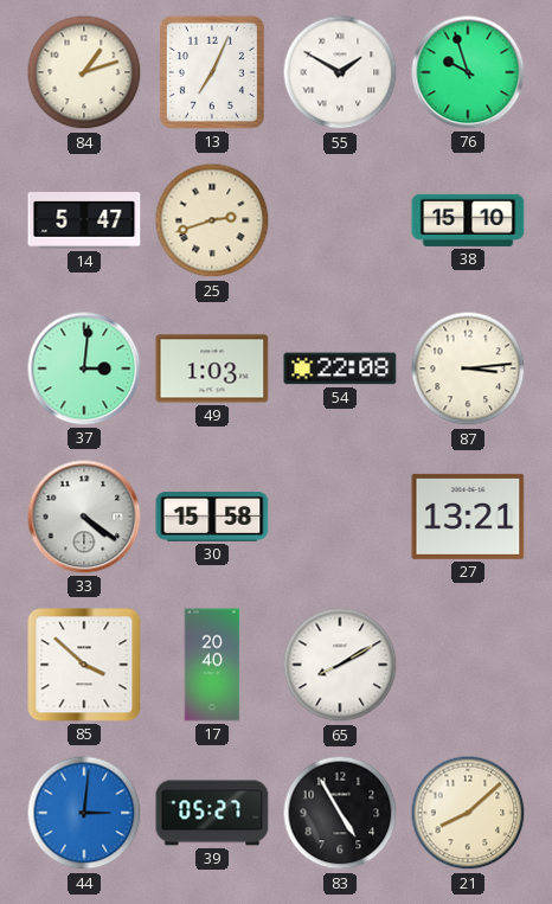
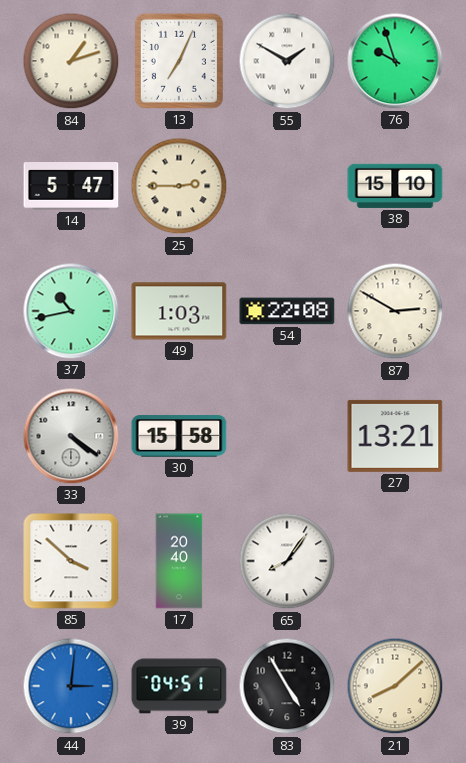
25: 2:42 -> 2:45 (179, 186)
37: 3:01 -> 10:43 (71, 311)
87: 3:14 -> 2:50 (395, 311)
65: 8:10 -> 8:06 (287, 561)
39: 05:27 -> 04:51 (179, 686)
